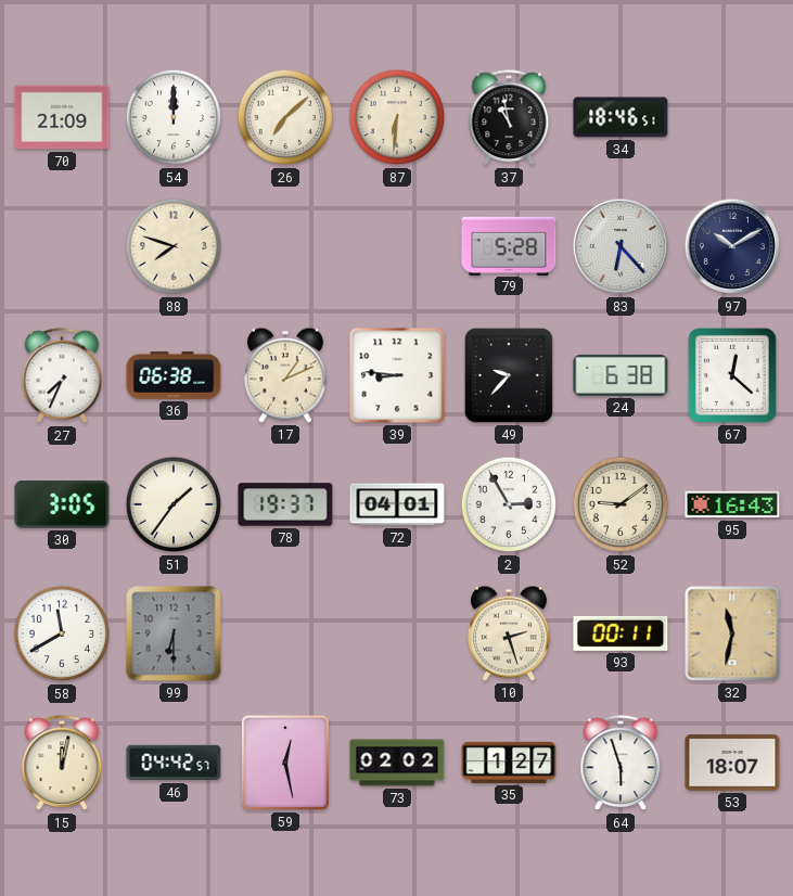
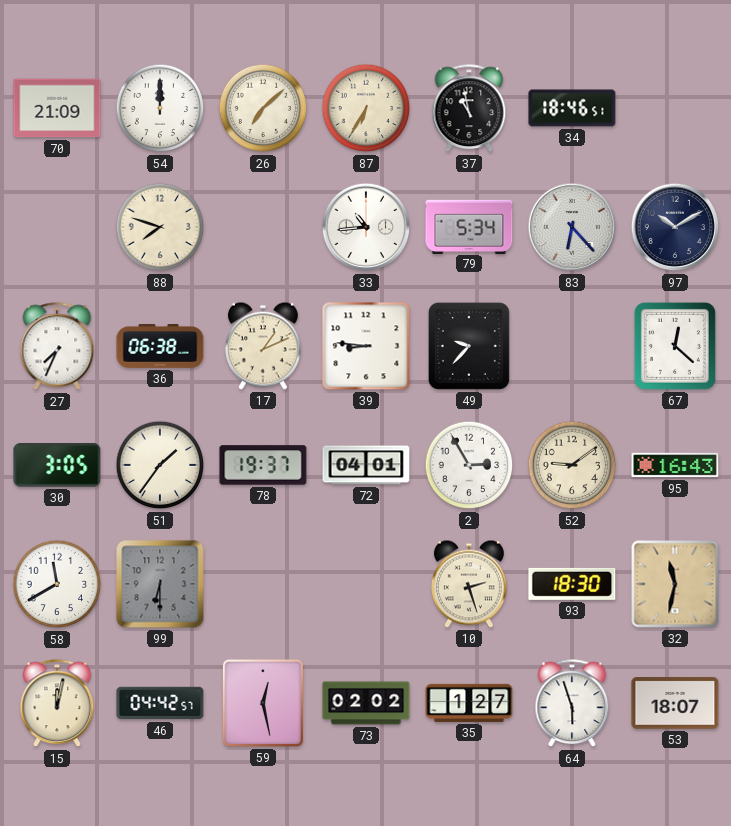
87: 6:31 -> 6:35 (366, 108)
33: none -> 10:44 (366, 227)
79: 5:28 -> 5:34 (469, 226)
24: 6:38 -> none (621, 375)
93: 00:11 -> 18:30 (572, 584)
